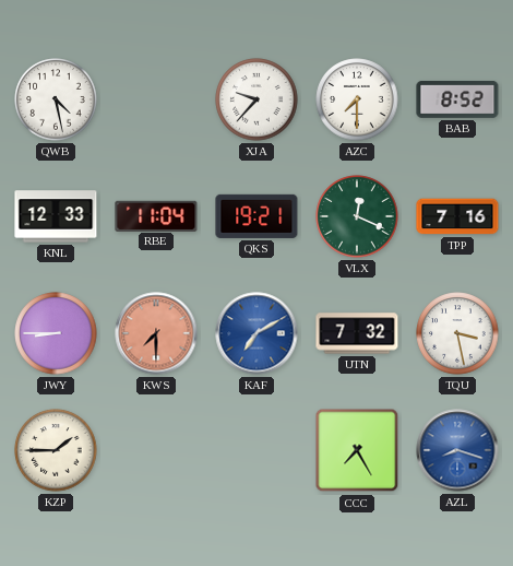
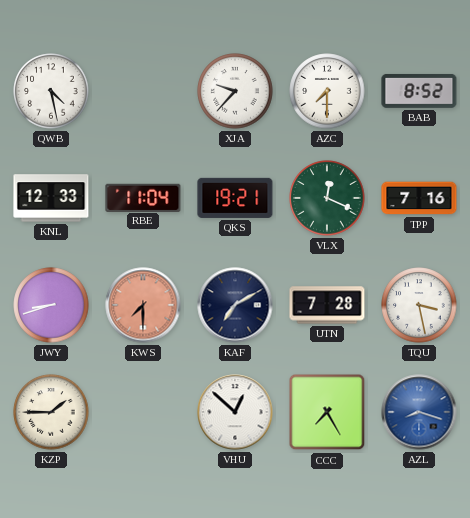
JWY: 8:45 -> 8:42 (51, 305)
KAF dial: blue -> navy (235, 305)
UTN: 7:32 -> 7:28 (327, 305)
VHU: none -> 12:52 (235, 412)
